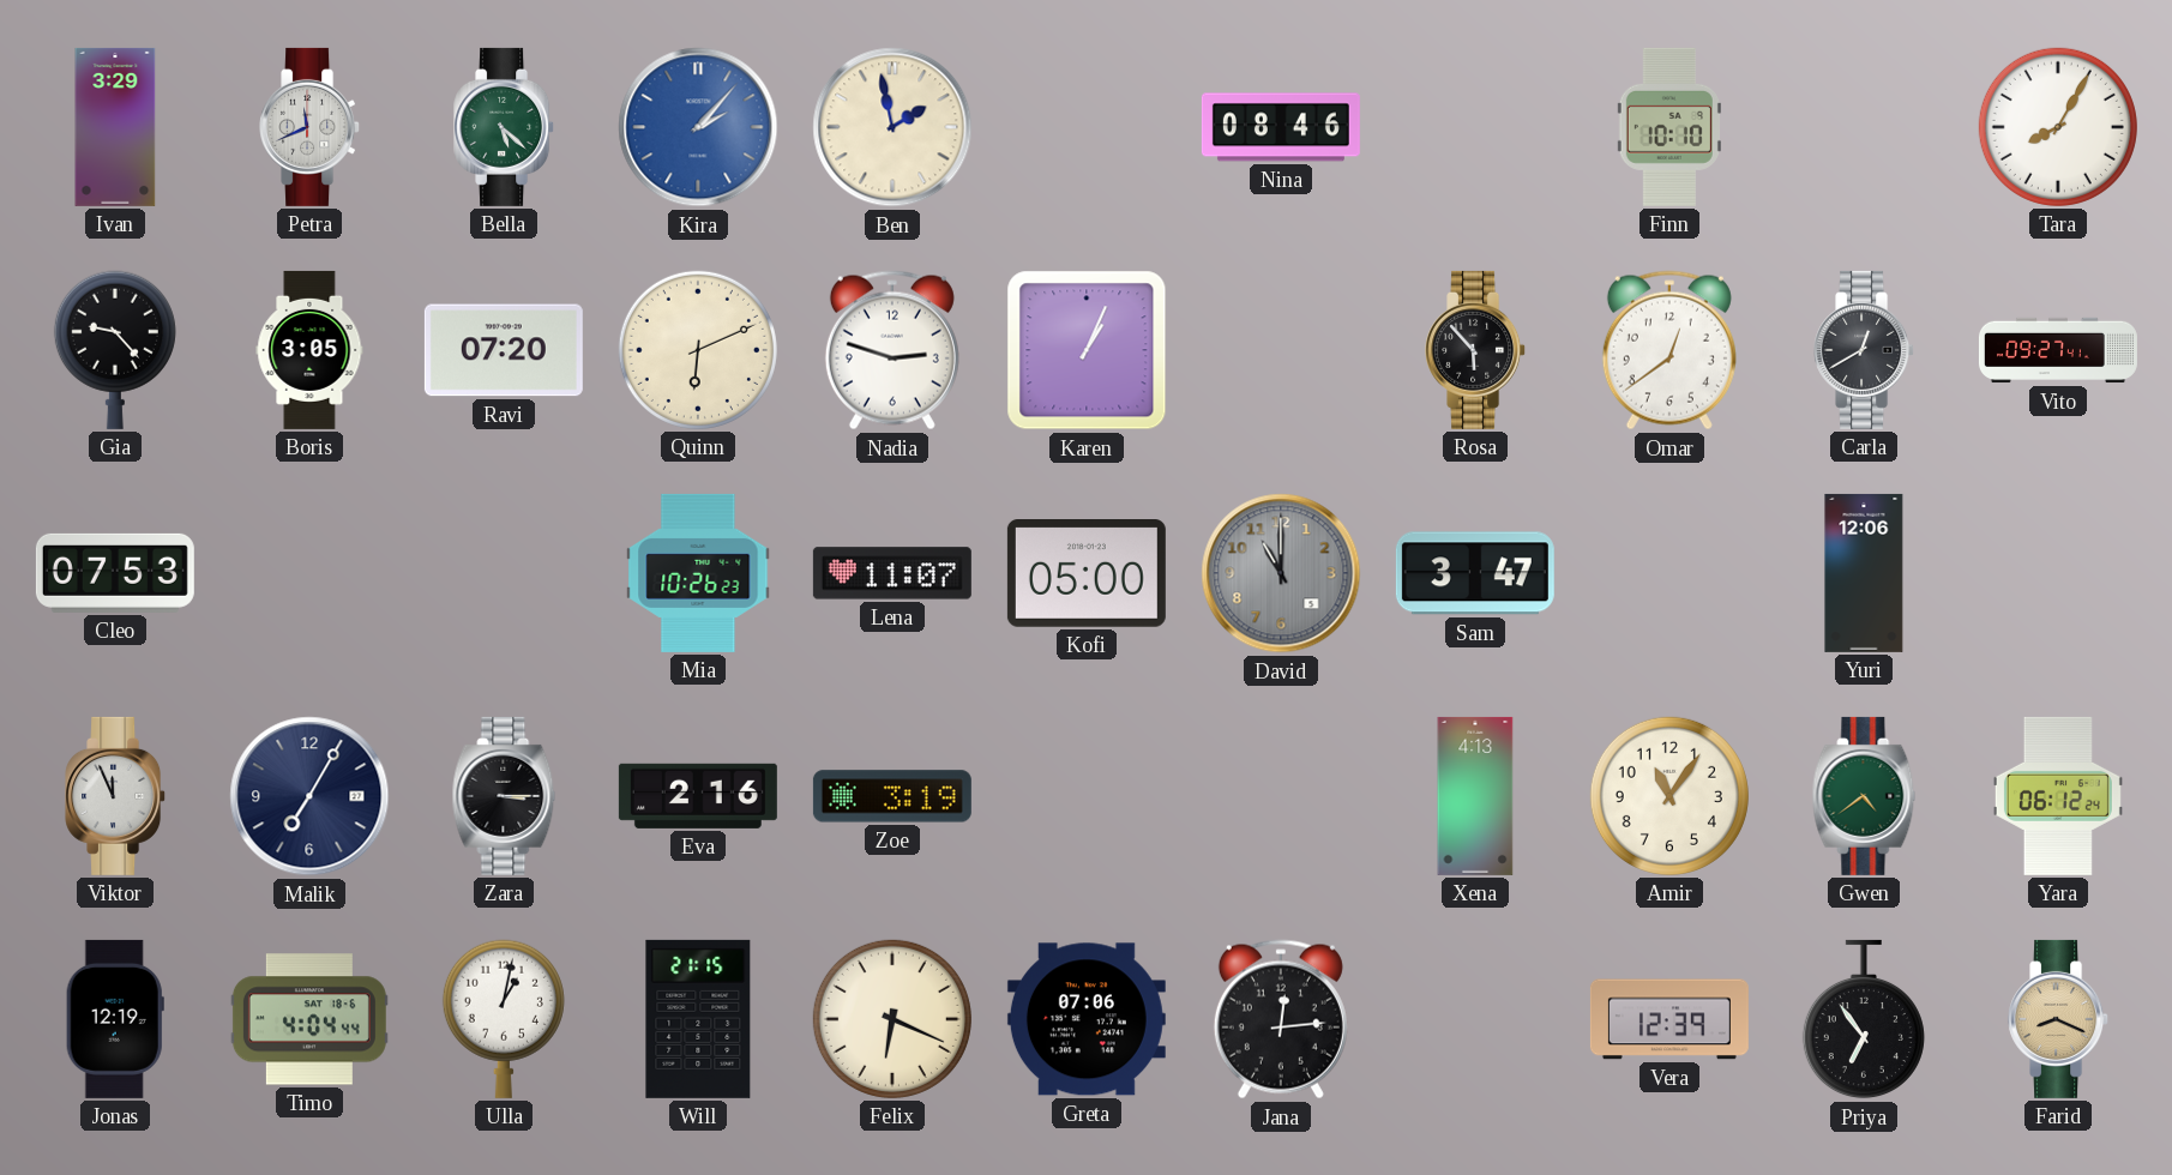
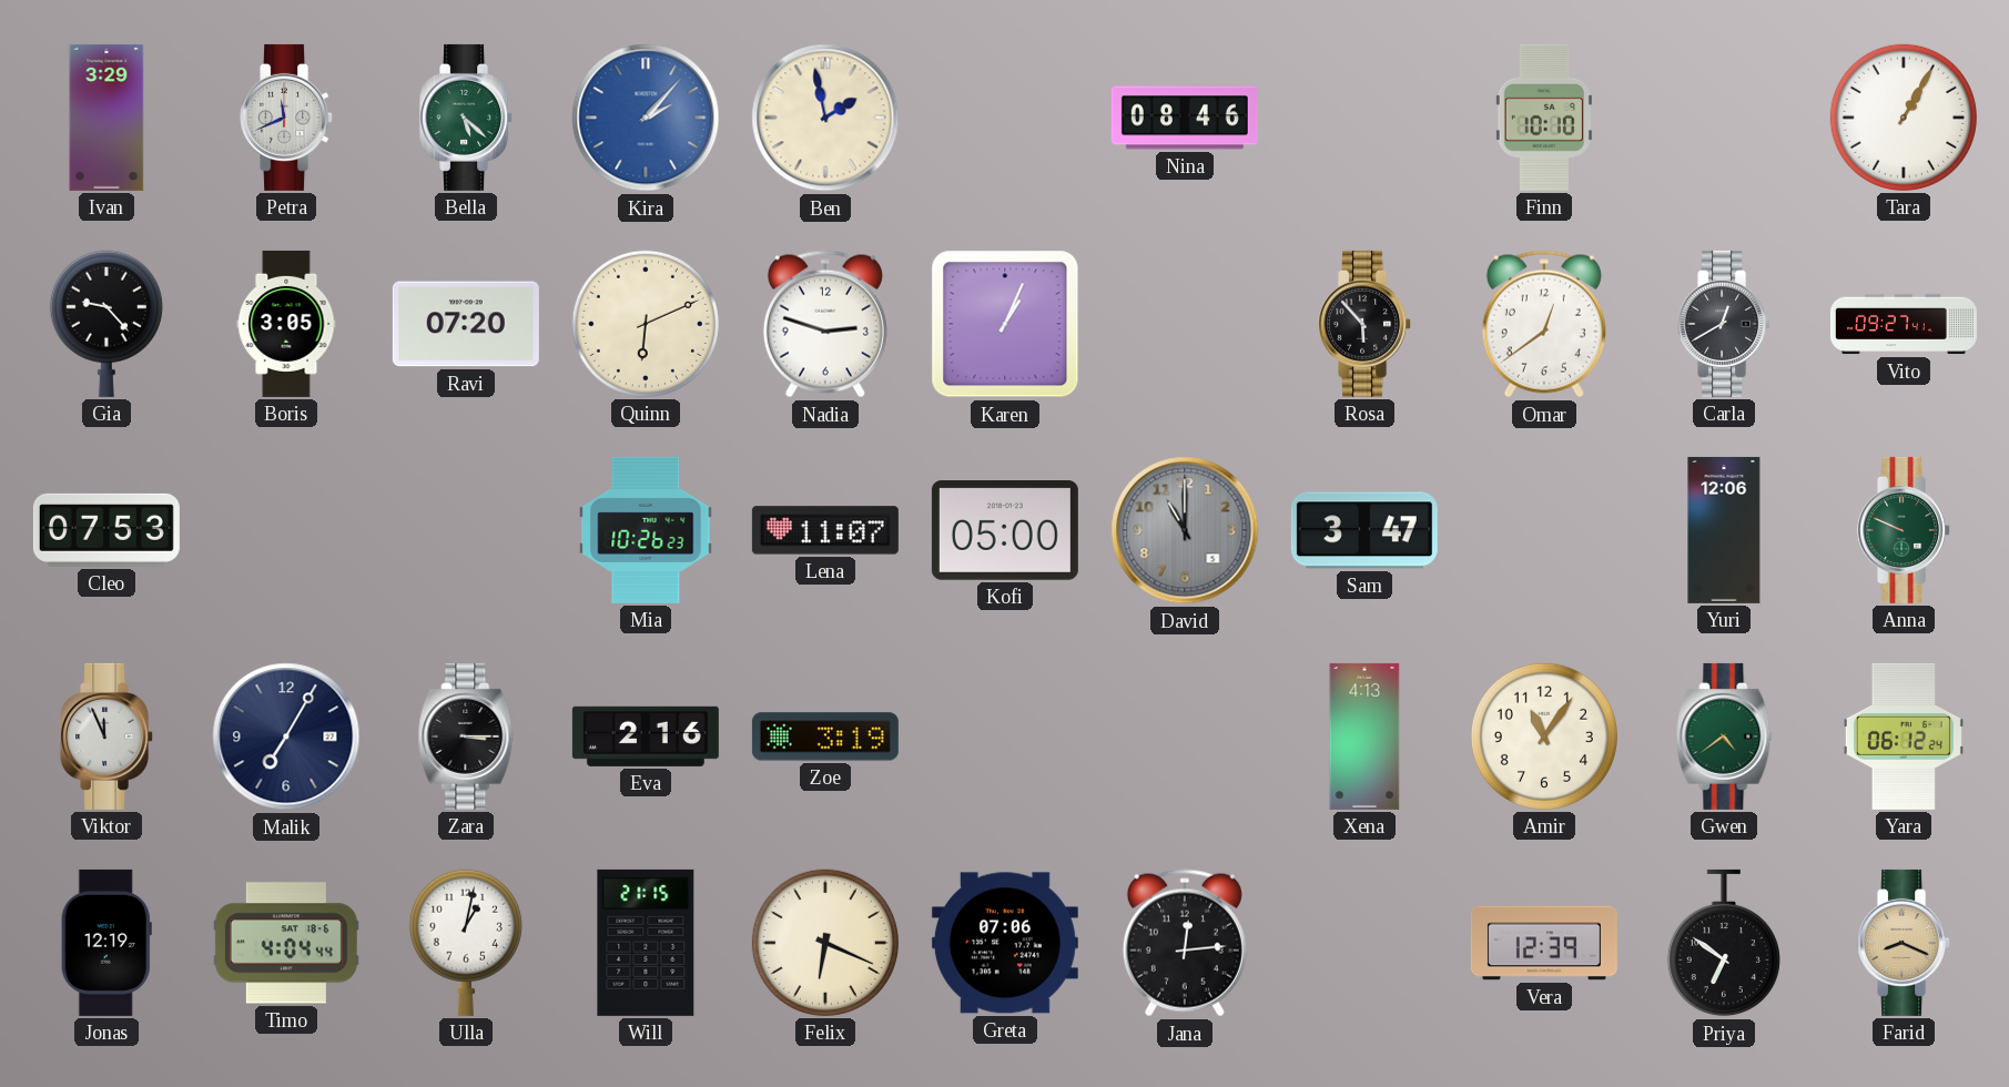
Tara: 8:05 -> 1:05 (1904, 118)
Anna: none -> 9:49 (1905, 530)
Priya: 6:54 -> 6:51 (1724, 943)
